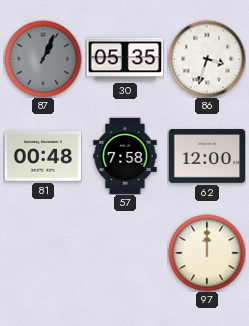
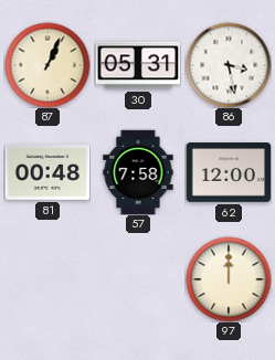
87 dial: grey -> cream (47, 65)
30: 05:35 -> 05:31 (138, 65)
86: 3:33 -> 3:28 (229, 65)
